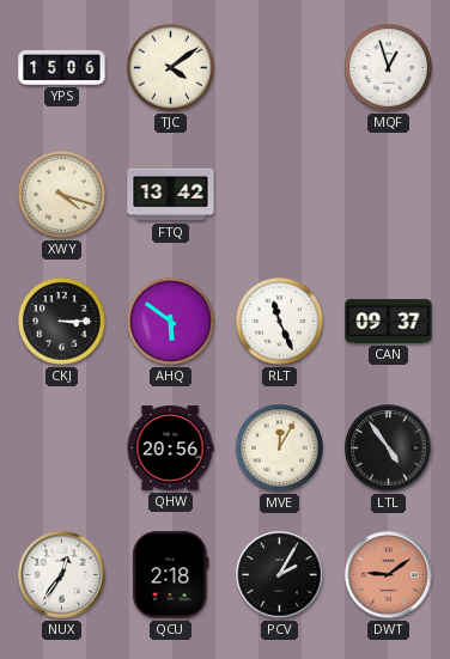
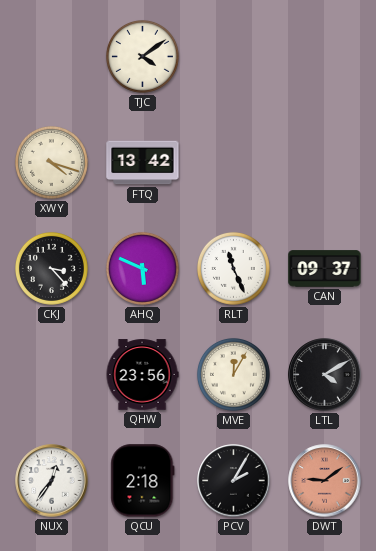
YPS: 15:06 -> none (62, 67)
MQF: 12:57 -> none (388, 67)
CKJ: 3:15 -> 3:23 (51, 268)
AHQ: 5:51 -> 5:49 (142, 268)
QHW: 20:56 -> 23:56 (142, 375)
LTL: 4:54 -> 4:10 (325, 375)
